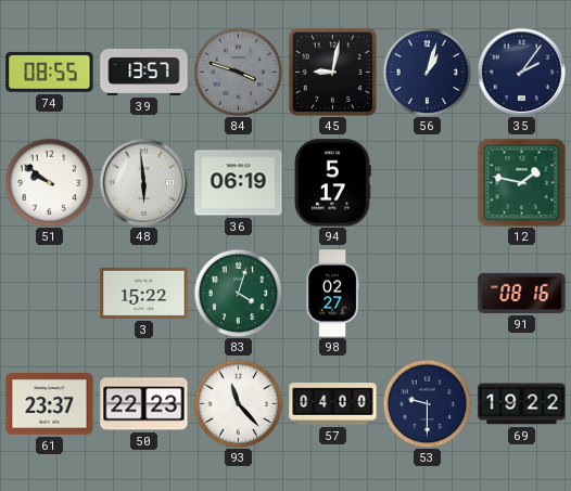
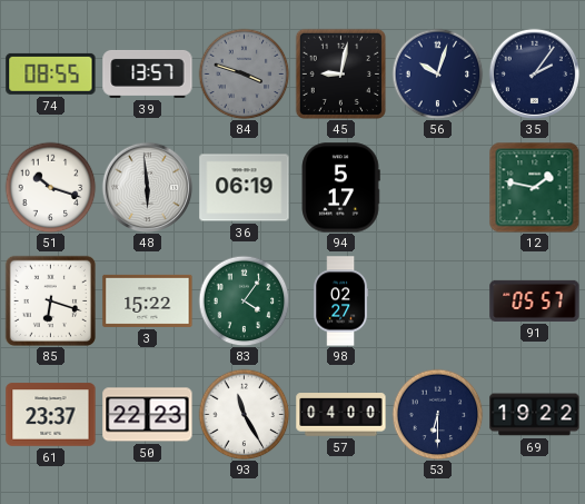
56: 1:03 -> 10:03 (437, 73)
51: 9:51 -> 10:18 (50, 187)
85: none -> 6:18 (50, 300)
83: 4:03 -> 4:06 (244, 300)
91: 08:16 -> 05:57 (535, 300)
93: 11:23 -> 11:25 (244, 414)
53: 9:30 -> 6:30 (437, 414)
